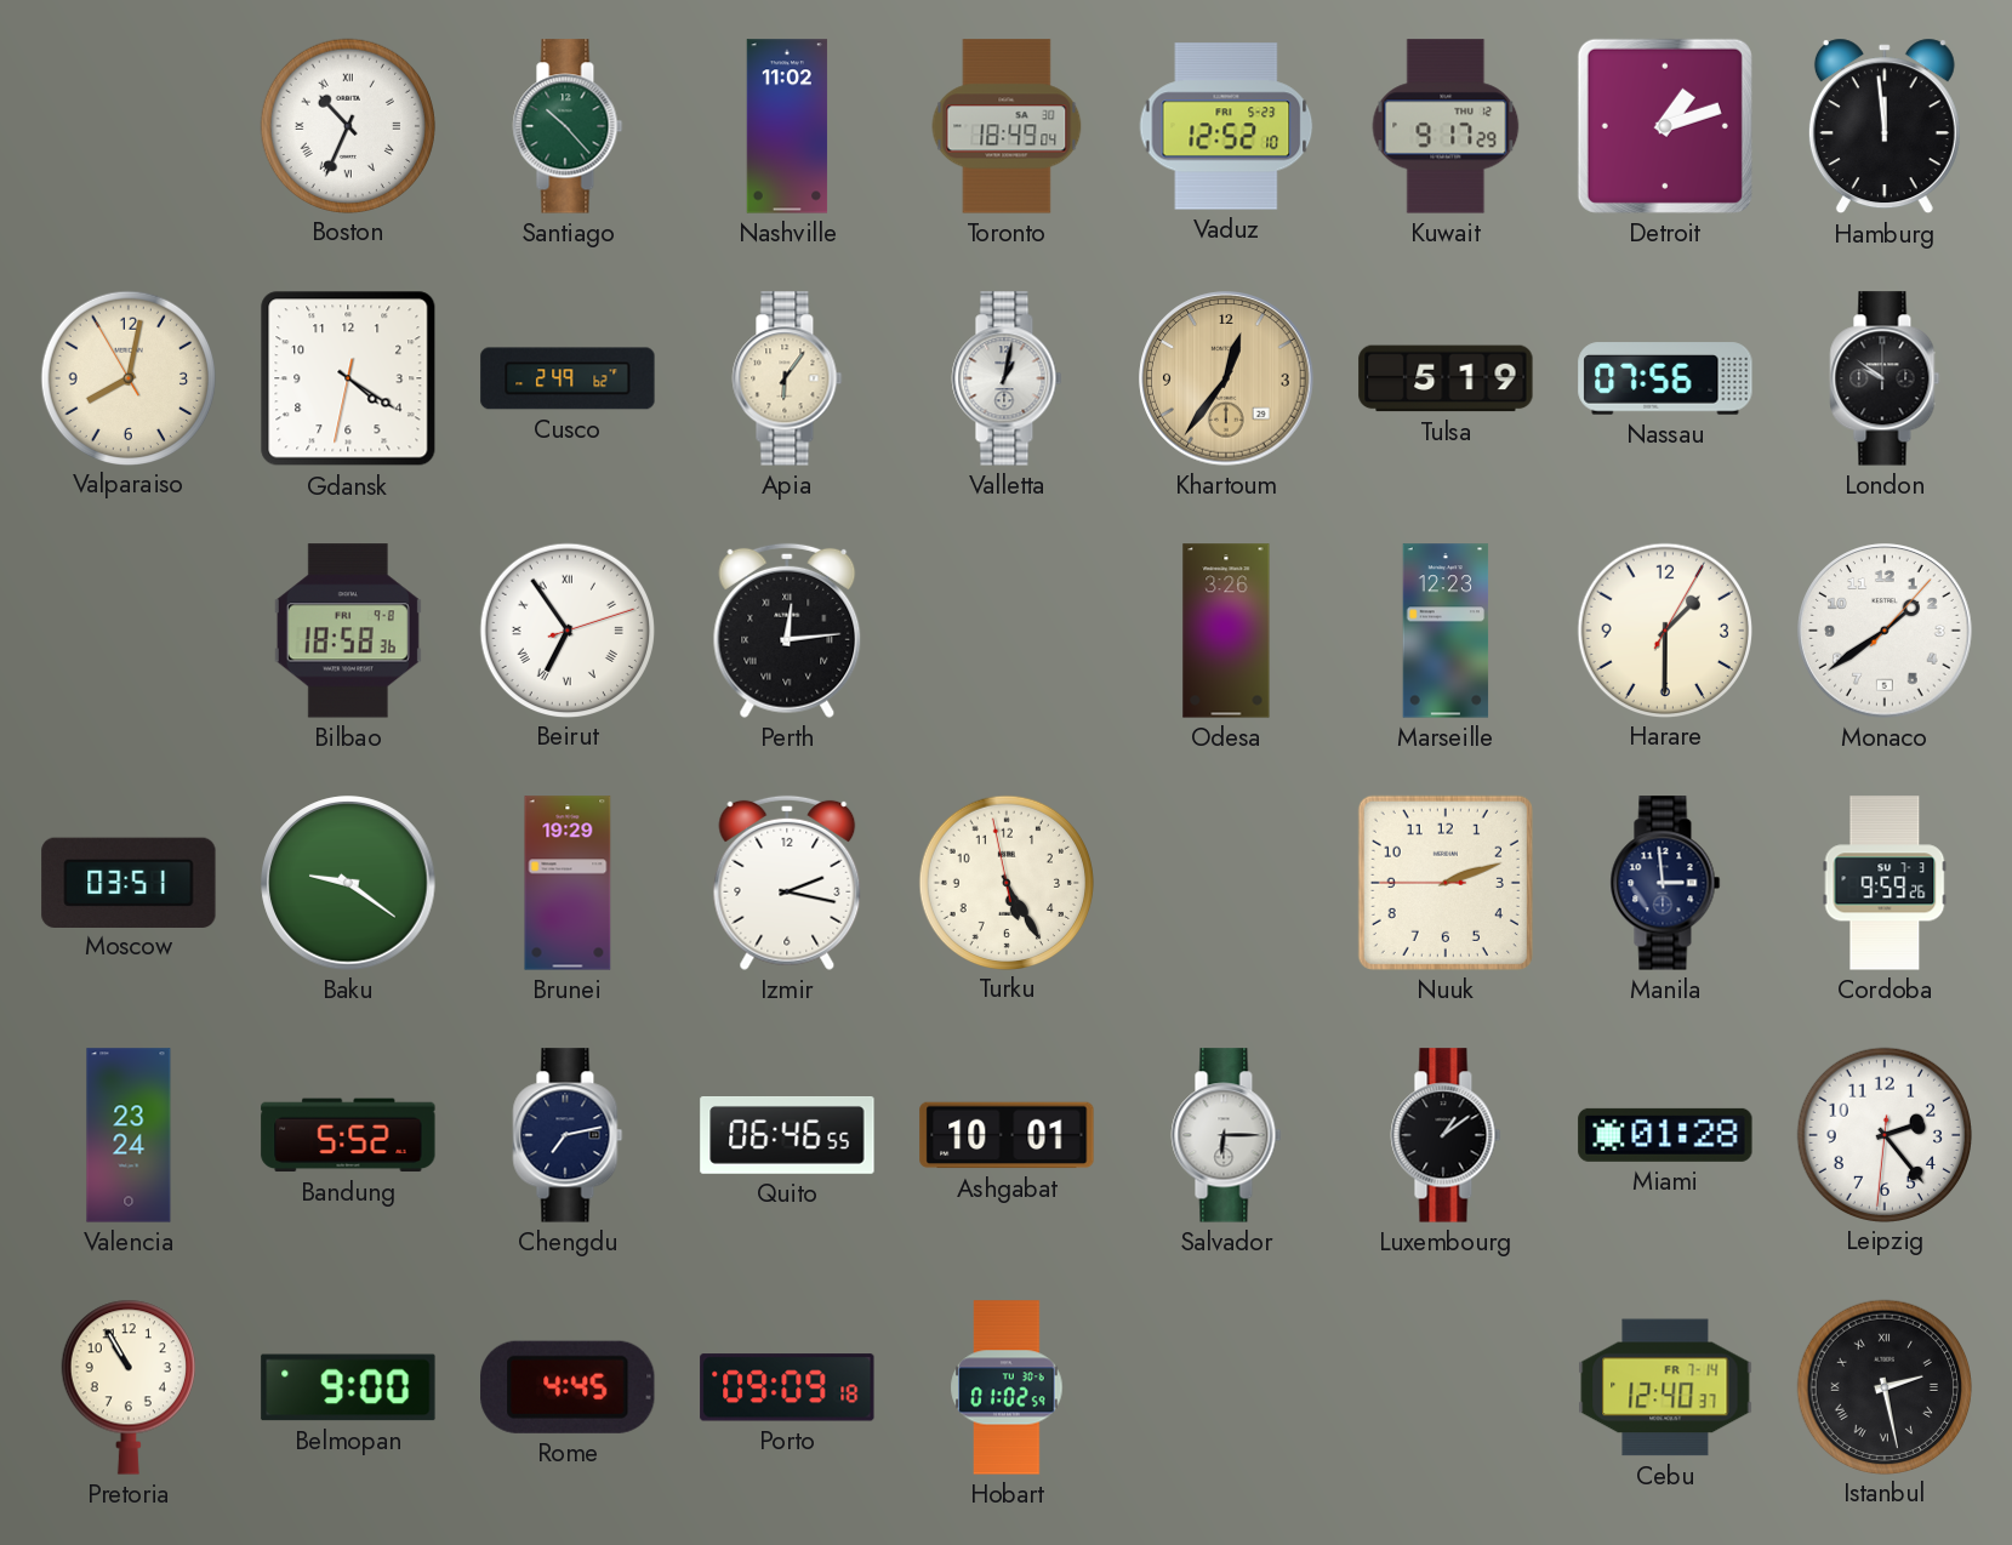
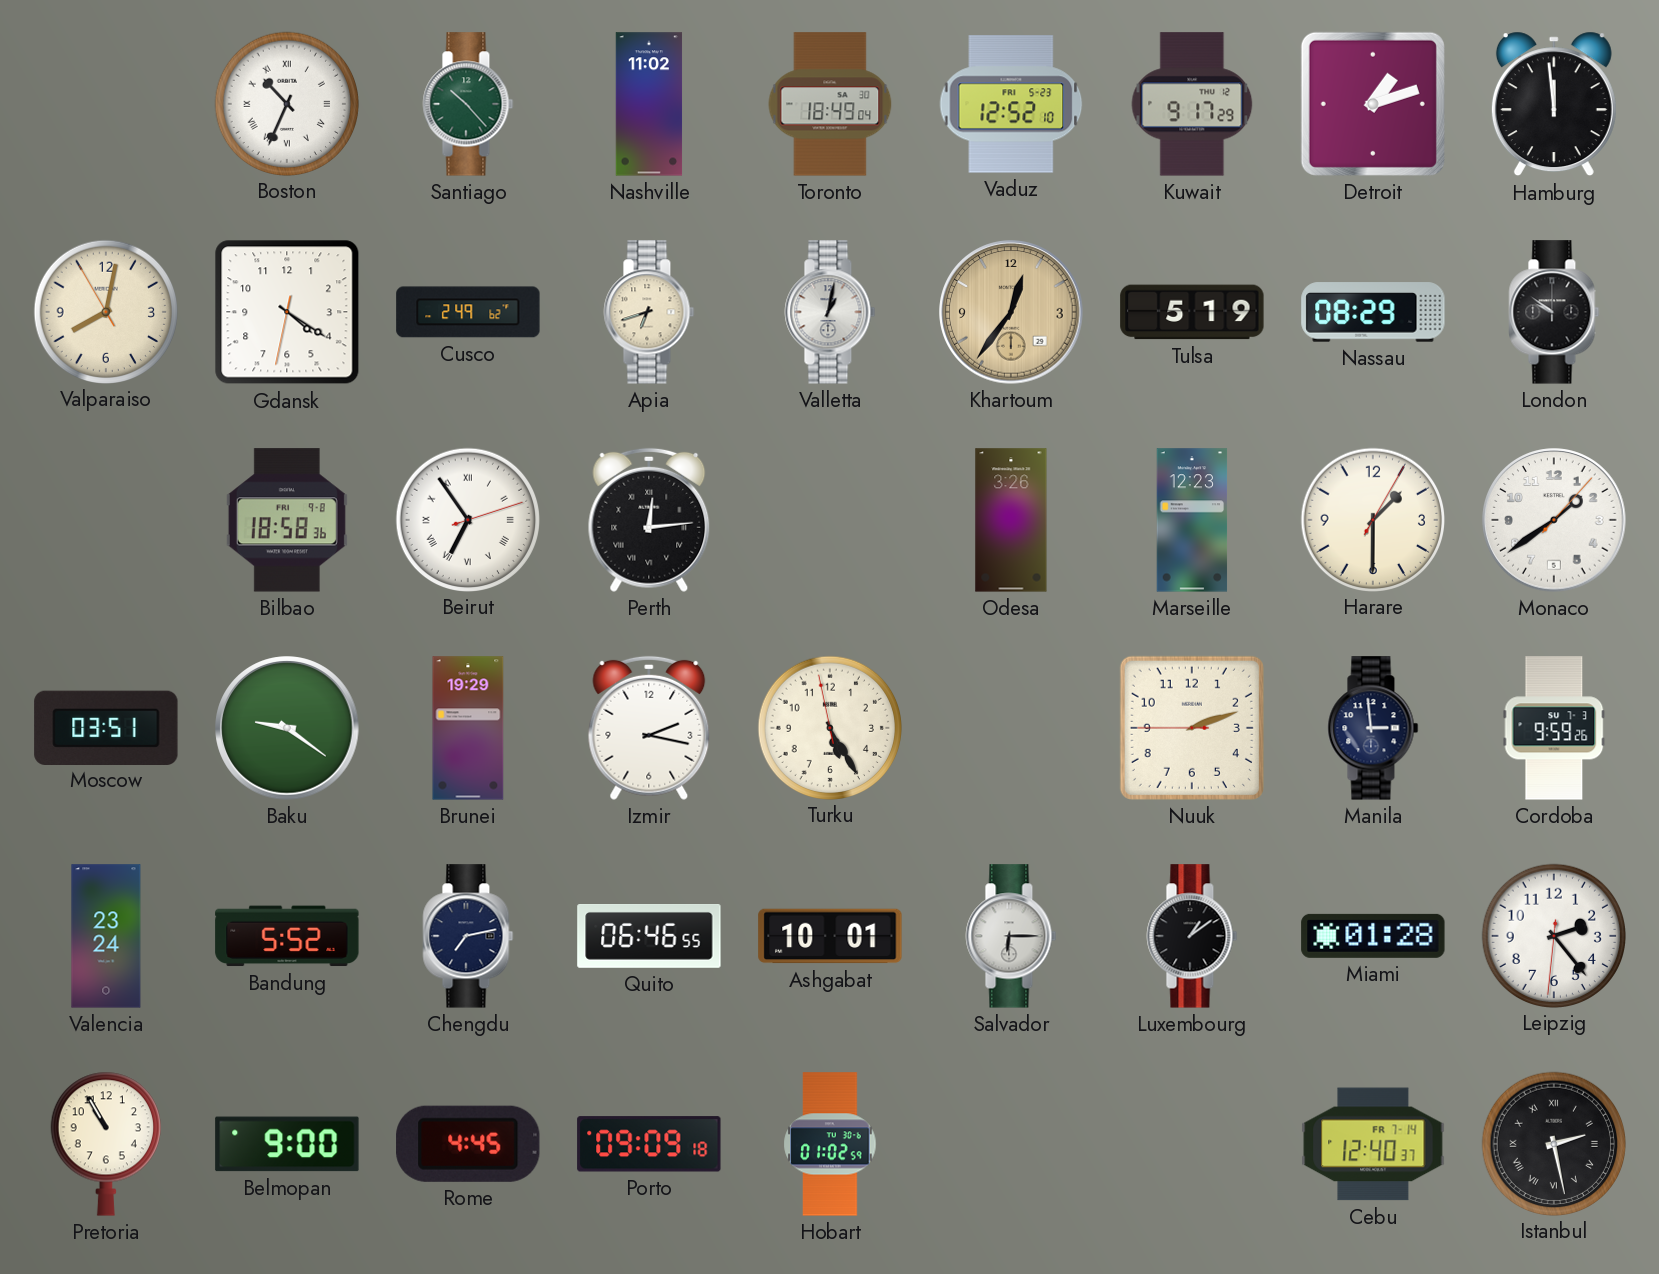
Apia: 6:06 -> 6:42 (649, 312)
Nassau: 07:56 -> 08:29 (1373, 312)
